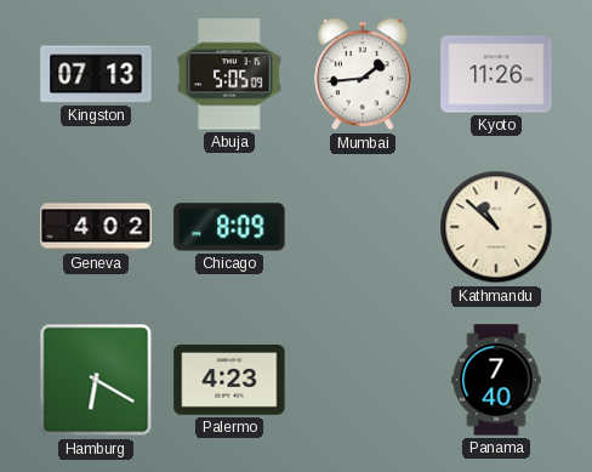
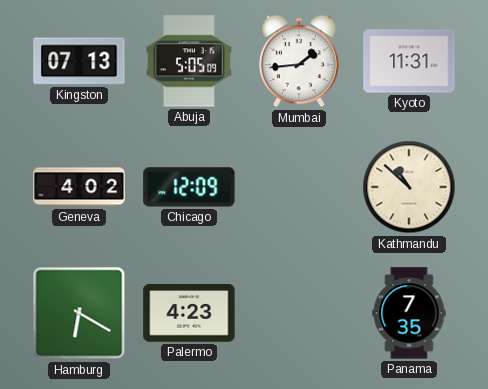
Kyoto: 11:26 -> 11:31 (409, 61)
Chicago: 8:09 -> 12:09 (189, 187)
Panama: 7:40 -> 7:35 (409, 313)
